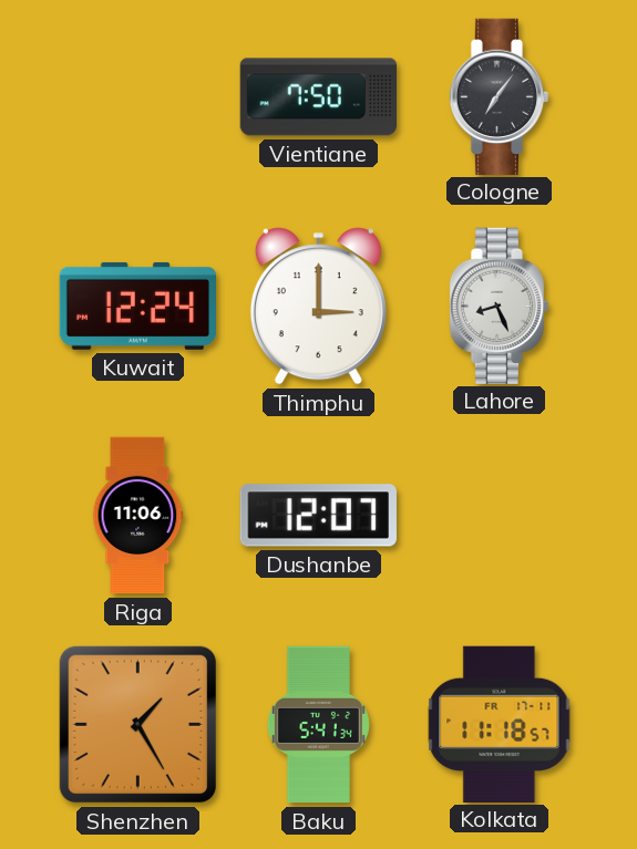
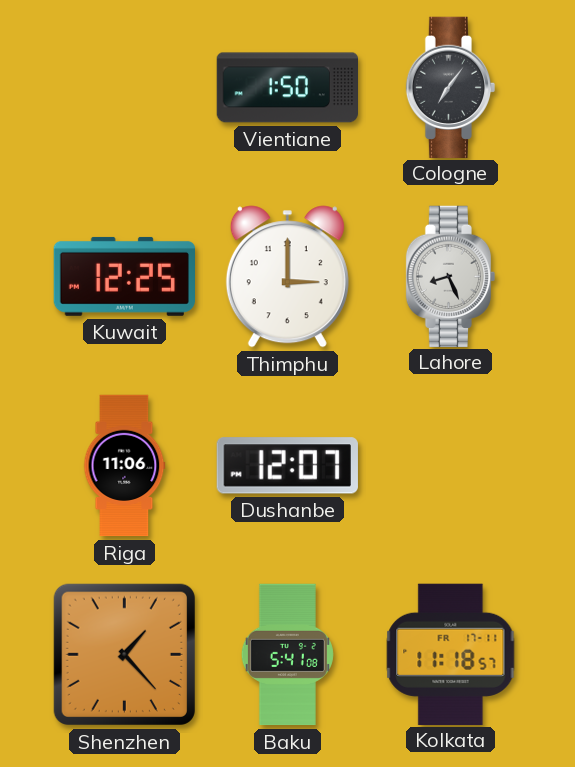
Vientiane: 7:50 -> 1:50 (287, 88)
Kuwait: 12:24 -> 12:25 (124, 276)
Shenzhen: 1:25 -> 1:23 (124, 654)
Baku: 5:41:34 -> 5:41:08 (287, 655)
